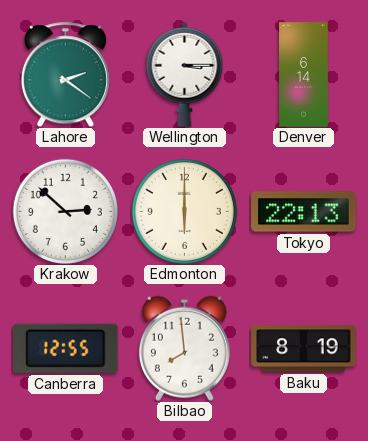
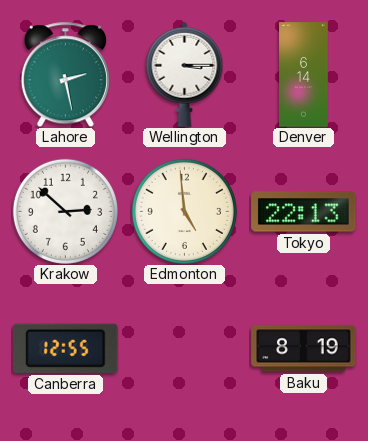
Lahore: 2:21 -> 2:28 (65, 74)
Edmonton: 6:00 -> 4:59 (184, 211)
Bilbao: 7:59 -> none (184, 348)
